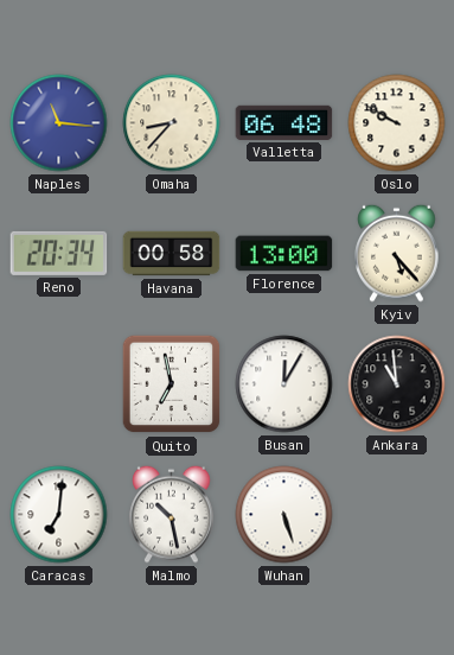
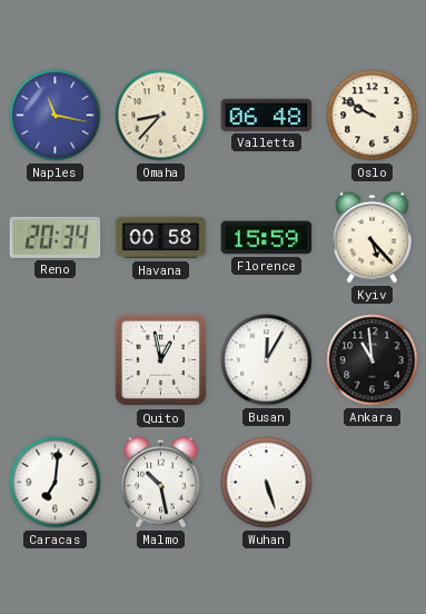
Naples: 11:16 -> 11:17 (56, 116)
Florence: 13:00 -> 15:59 (267, 238)
Quito: 6:58 -> 12:58 (161, 360)
